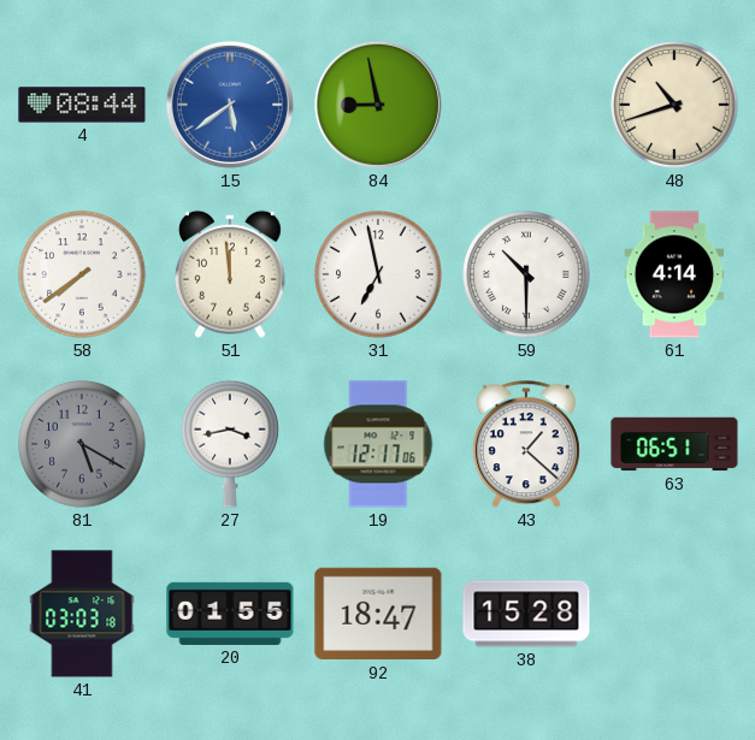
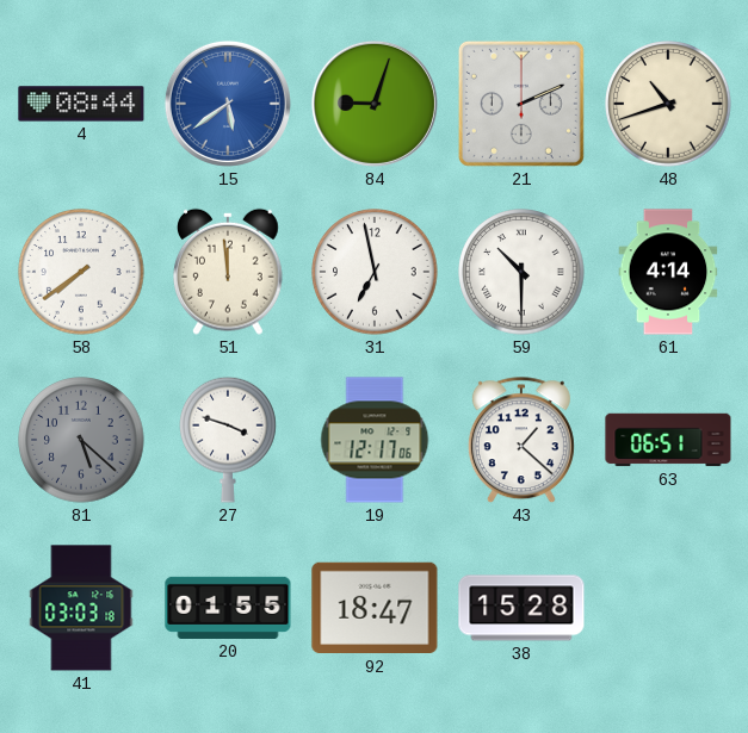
84: 8:58 -> 9:03 (375, 104)
21: none -> 2:11 (521, 104)
81: 5:20 -> 5:22 (81, 440)
27: 3:43 -> 3:48 (228, 440)
